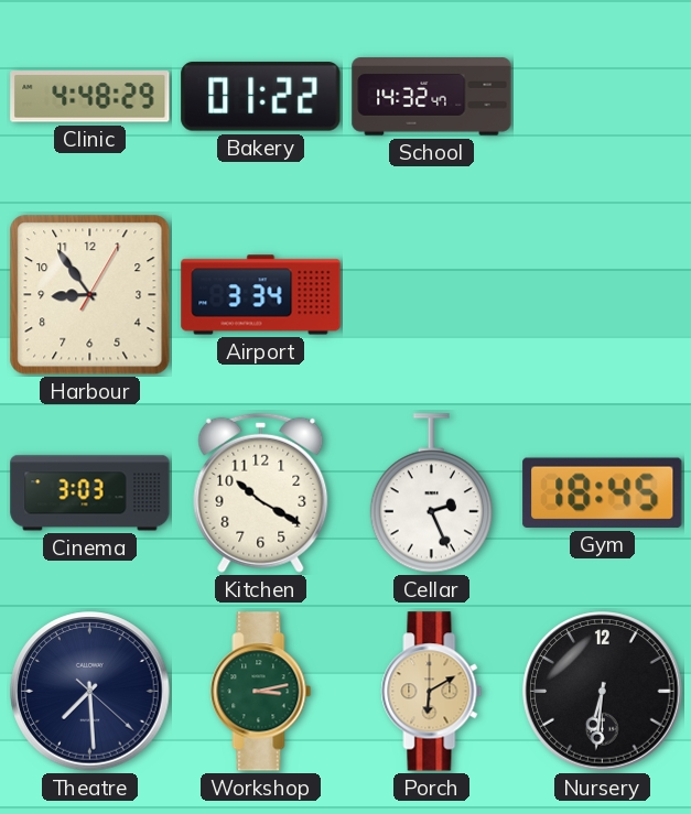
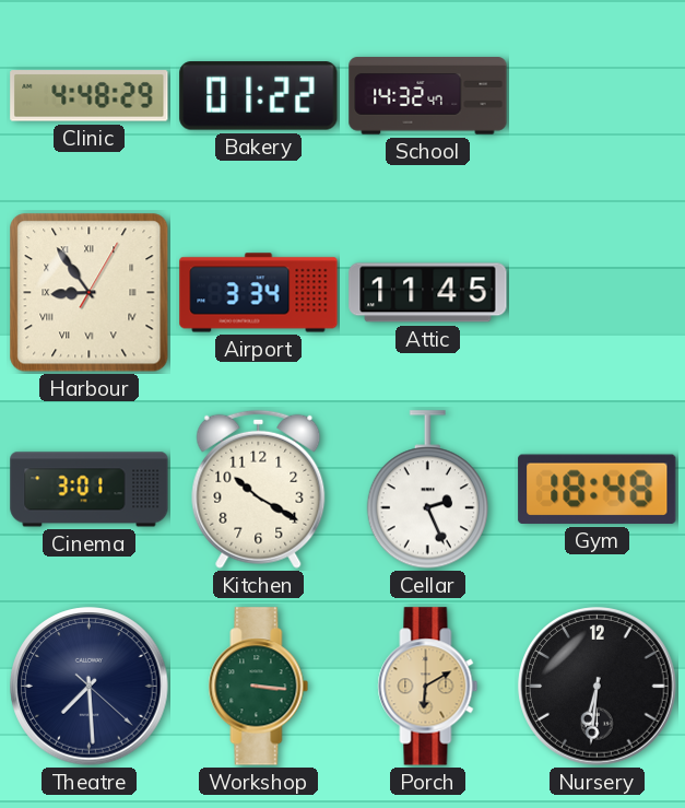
Harbour numerals: Arabic -> Roman (90, 293)
Attic: none -> 11:45 (428, 293)
Cinema: 3:03 -> 3:01 (90, 490)
Gym: 18:45 -> 18:48 (598, 489)
Workshop: 3:13 -> 3:16 (259, 687)
